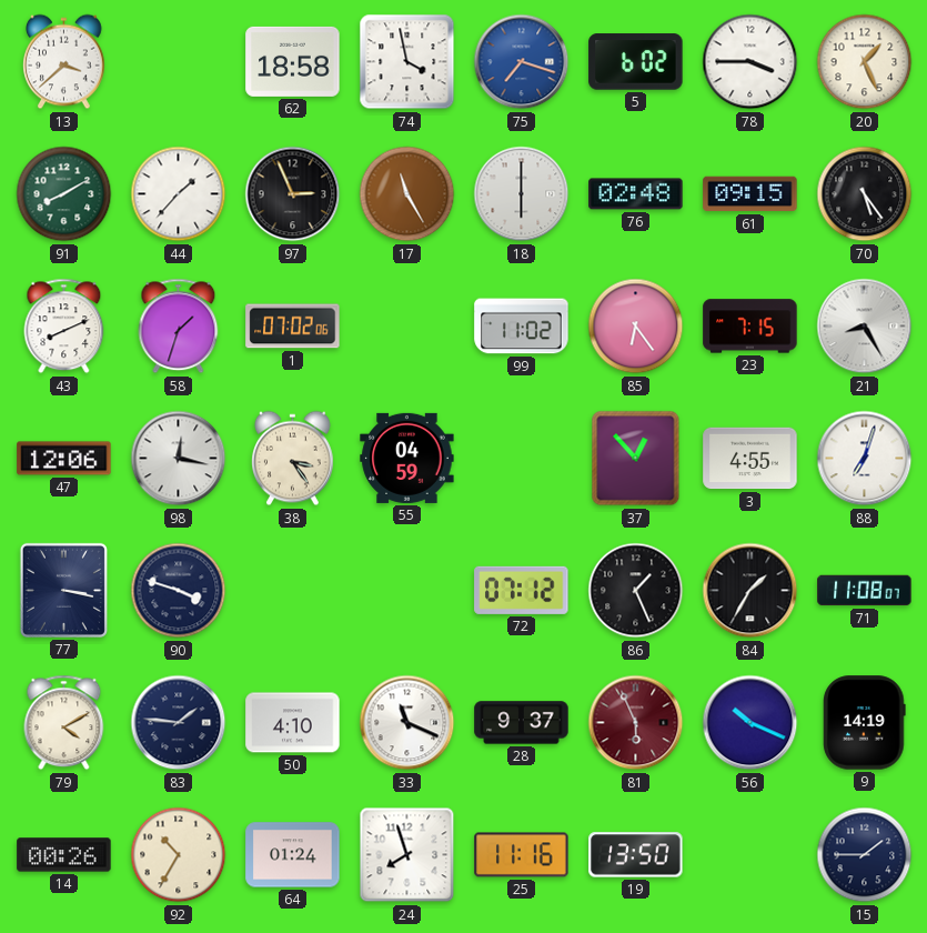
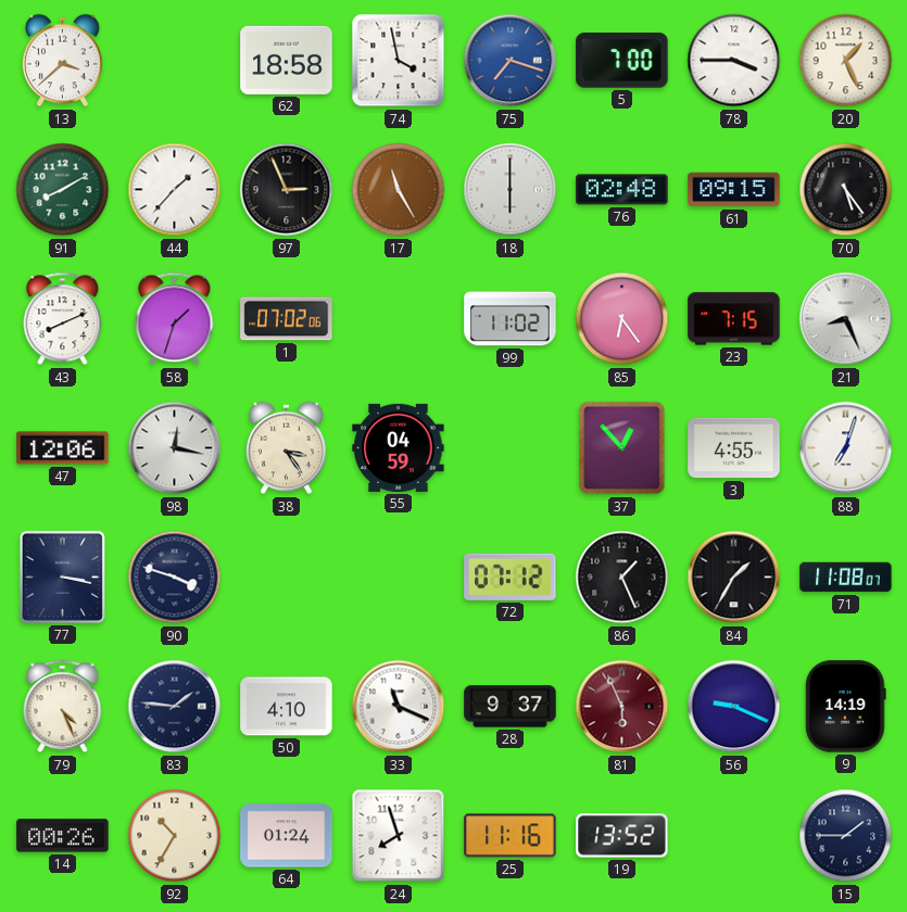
5: 6:02 -> 7:00 (622, 61)
21: 8:25 -> 8:26 (846, 319)
79: 4:10 -> 4:26 (63, 707)
56: 10:19 -> 9:19 (734, 707)
19: 13:50 -> 13:52 (622, 836)
